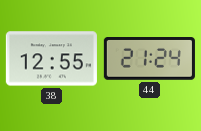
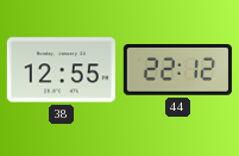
44: 21:24 -> 22:12 (177, 70)
